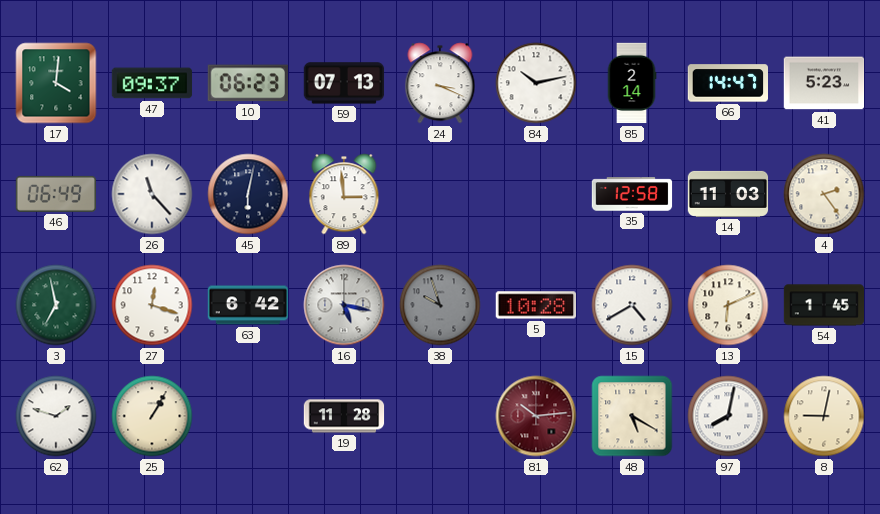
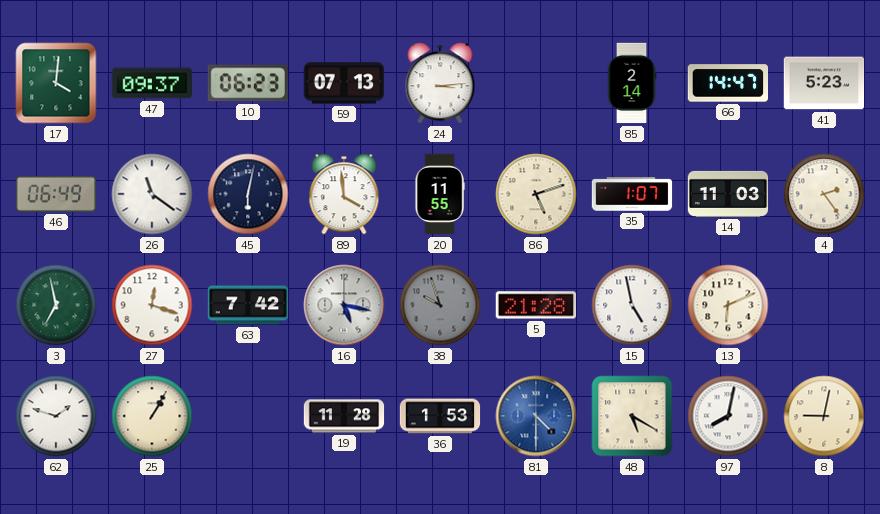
24: 3:19 -> 3:14 (440, 83)
84: 10:13 -> none (536, 83)
26: 11:23 -> 11:21 (152, 194)
89: 2:59 -> 3:59 (344, 194)
20: none -> 11:55 (440, 194)
86: none -> 5:12 (536, 194)
35: 12:58 -> 1:07 (632, 194)
63: 6:42 -> 7:42 (248, 305)
5: 10:28 -> 21:28 (535, 305)
15: 4:40 -> 4:58 (632, 305)
54: 1:45 -> none (824, 305)
36: none -> 1:53 (440, 416)
81: 10:14 -> 4:30 (536, 416)
81 dial: burgundy -> blue (536, 416)
